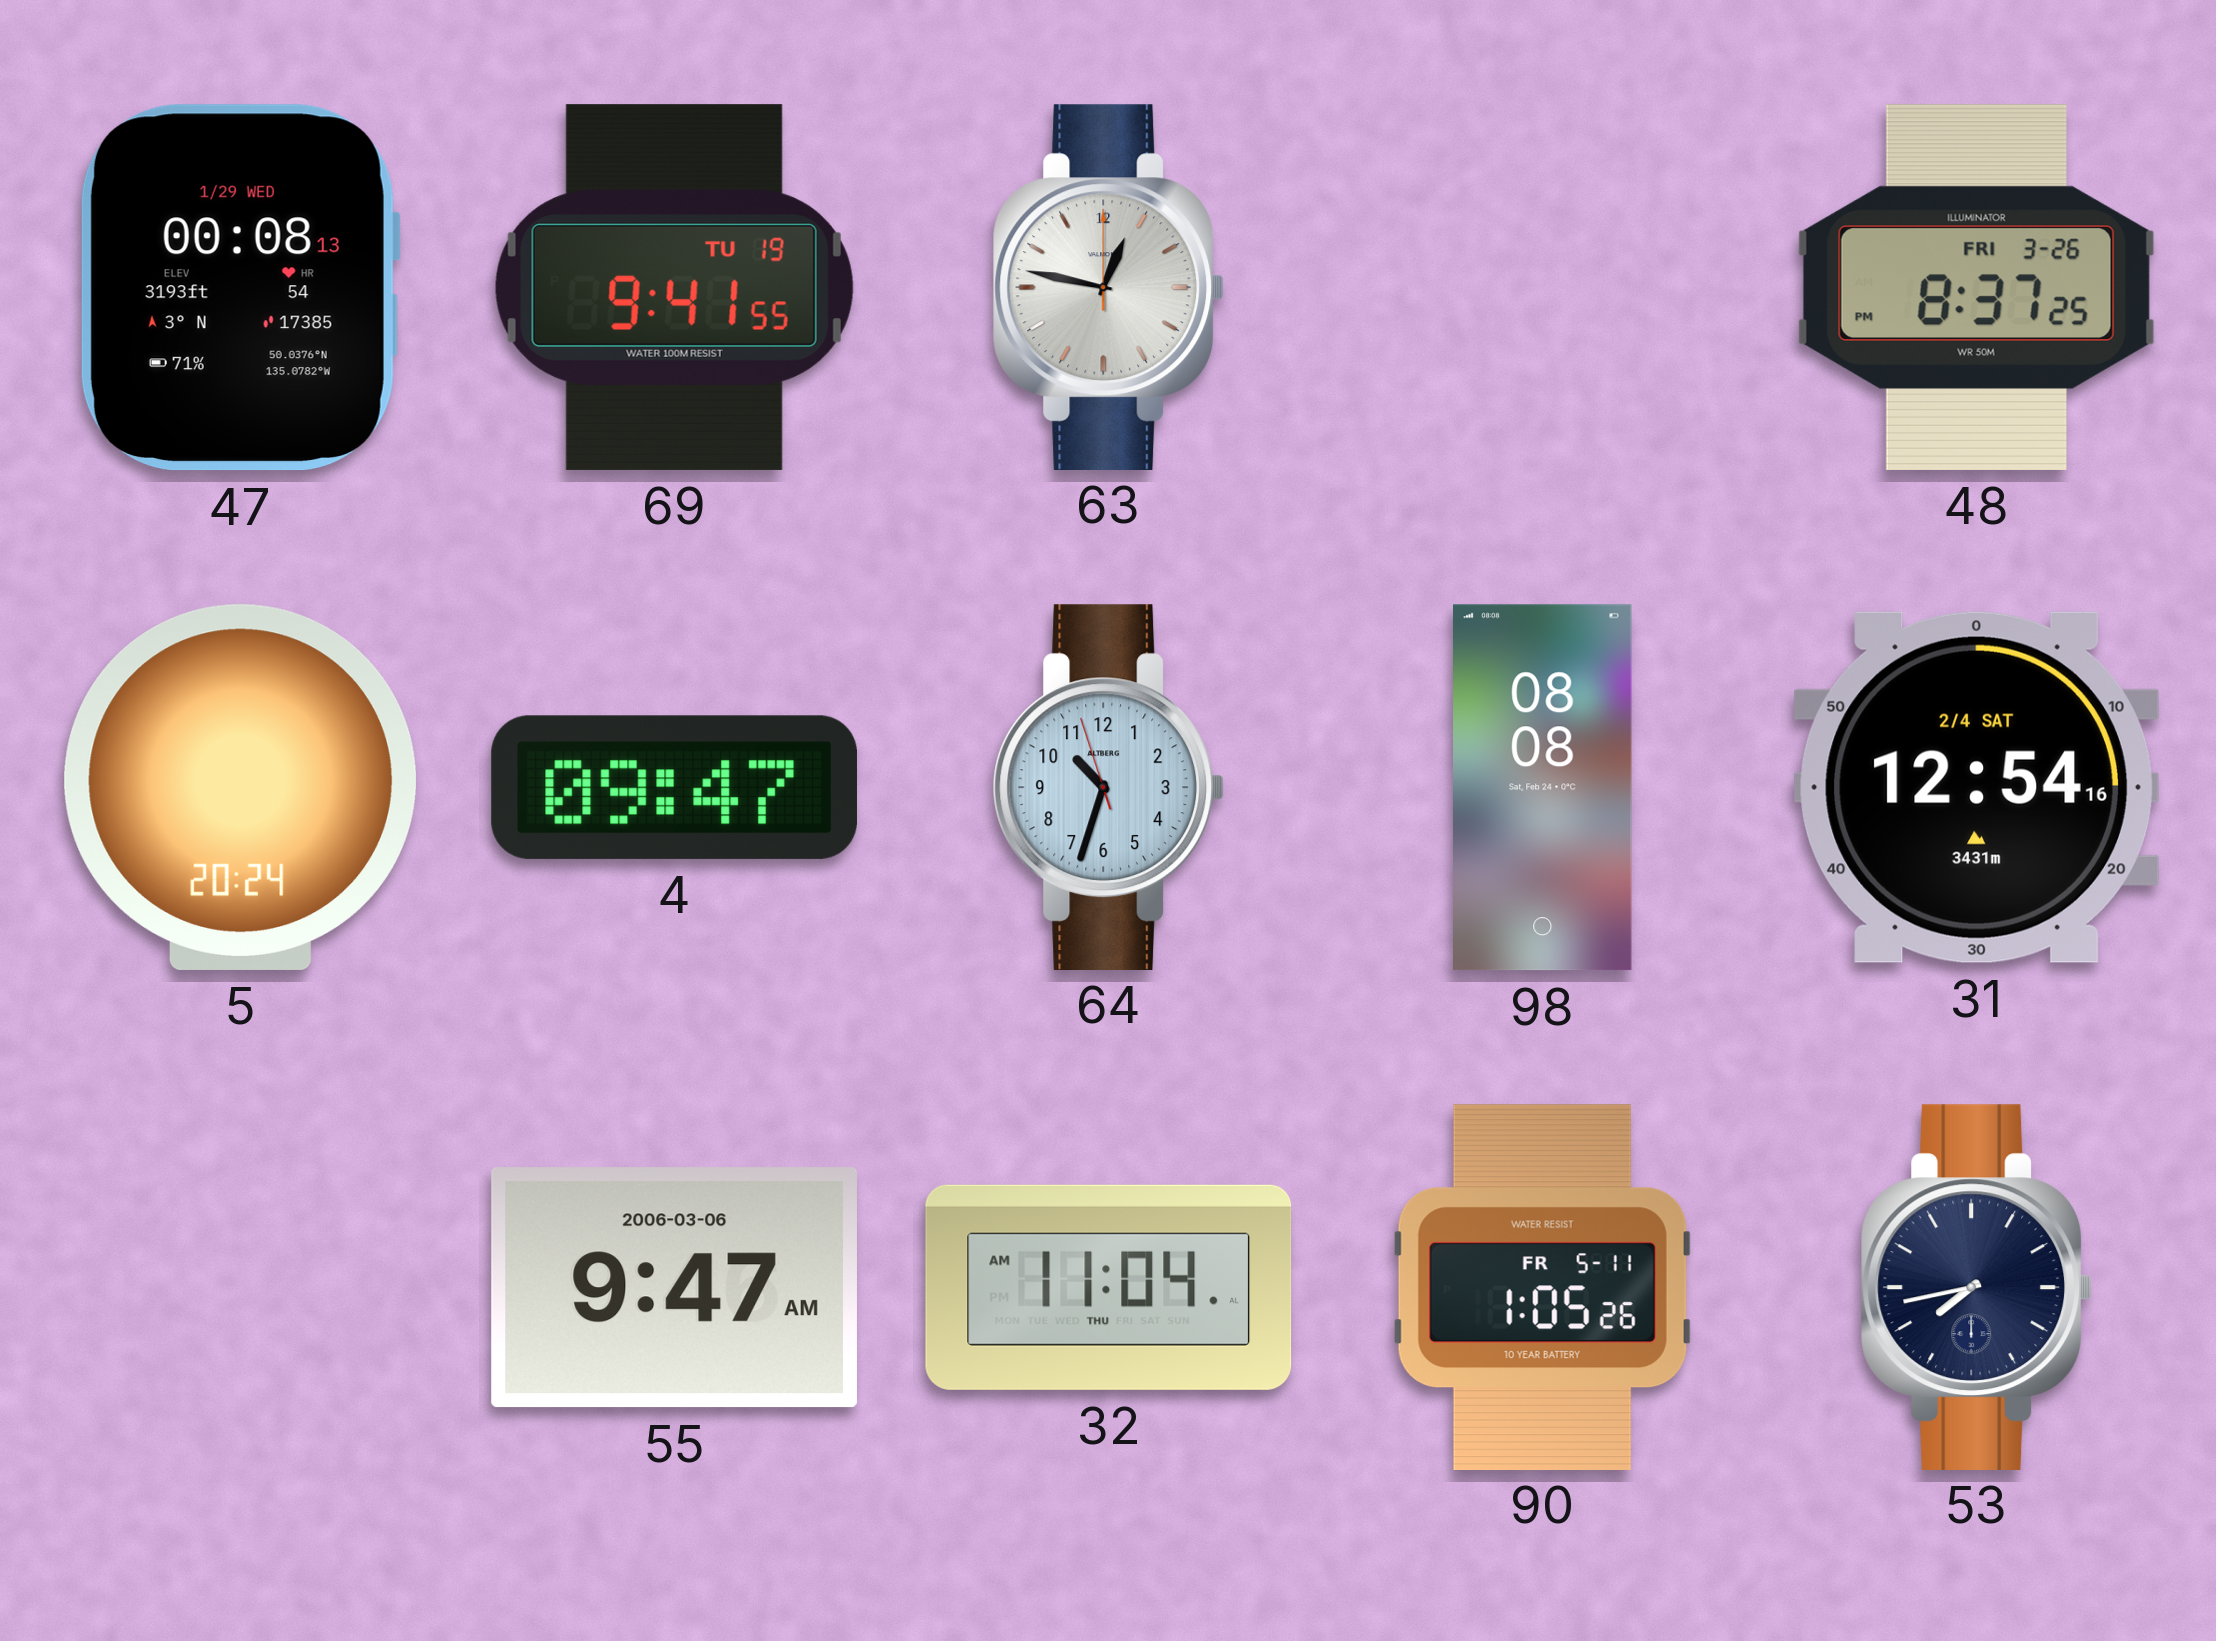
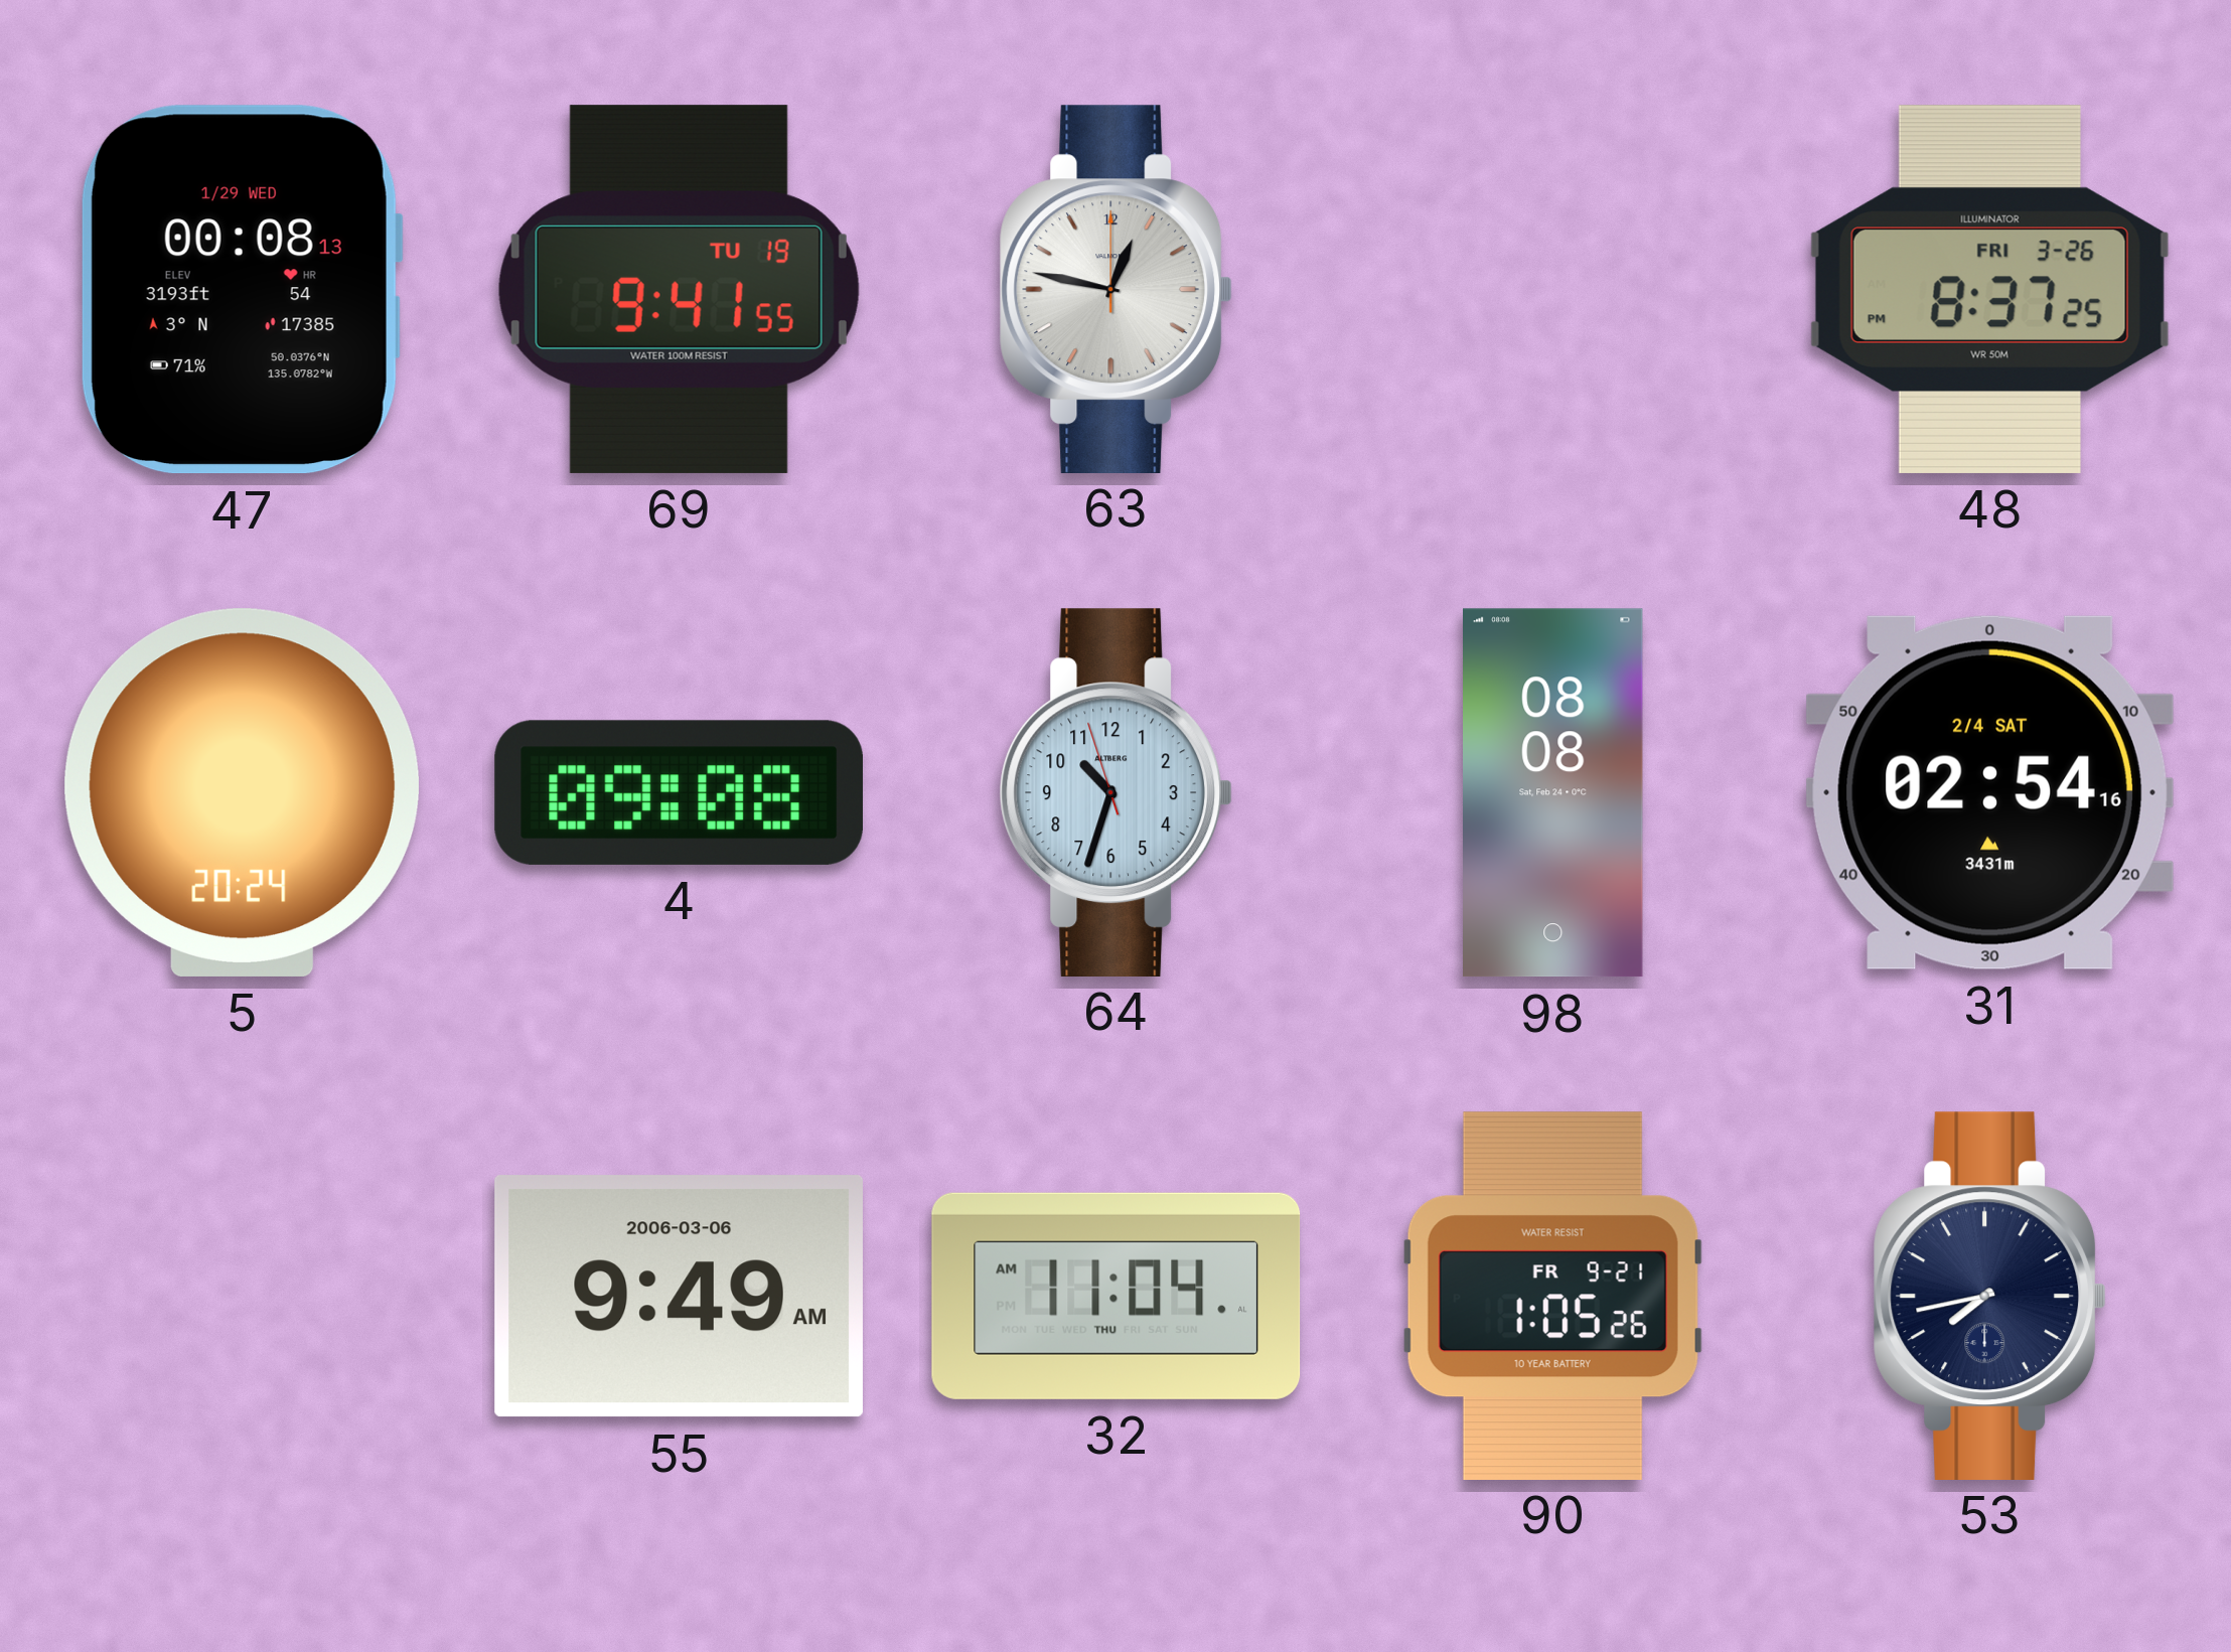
4: 09:47 -> 09:08 (679, 792)
31: 12:54 -> 02:54 (1989, 792)
55: 9:47 -> 9:49 (679, 1297)
90 date: FR 5-11 -> FR 9-21 (1552, 1296)
